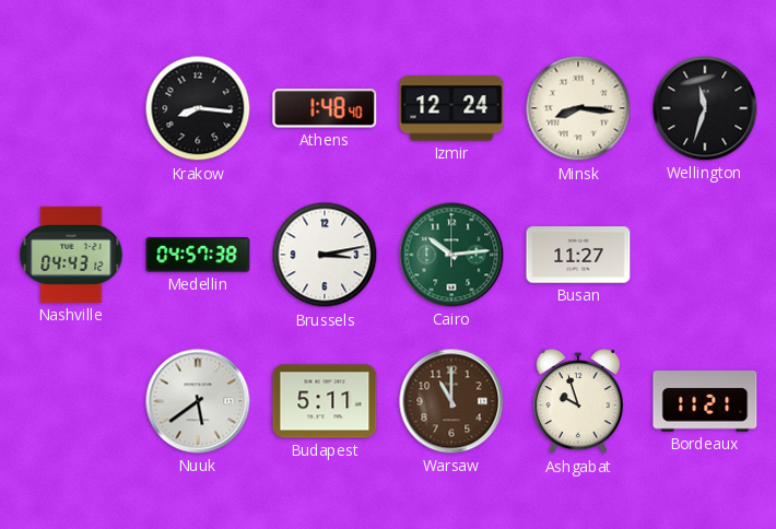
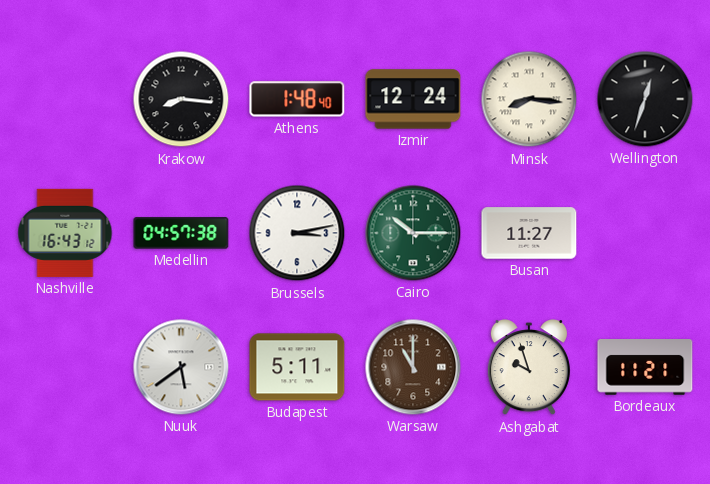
Wellington: 11:33 -> 12:33 (645, 99)
Nashville: 04:43 -> 16:43 (65, 233)
Cairo: 10:14 -> 10:15 (413, 233)
